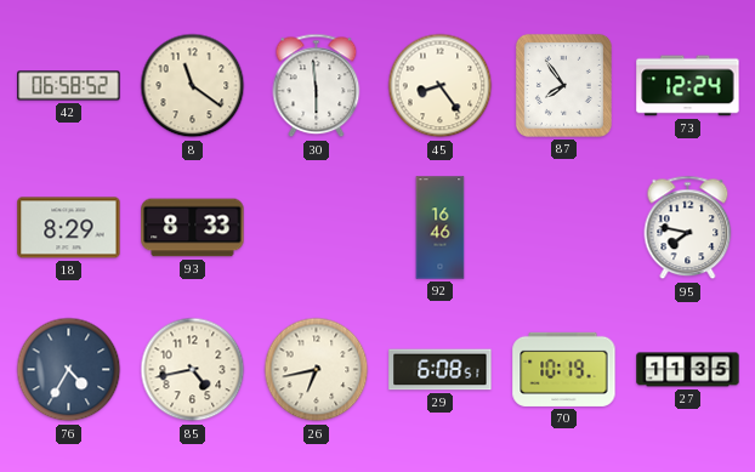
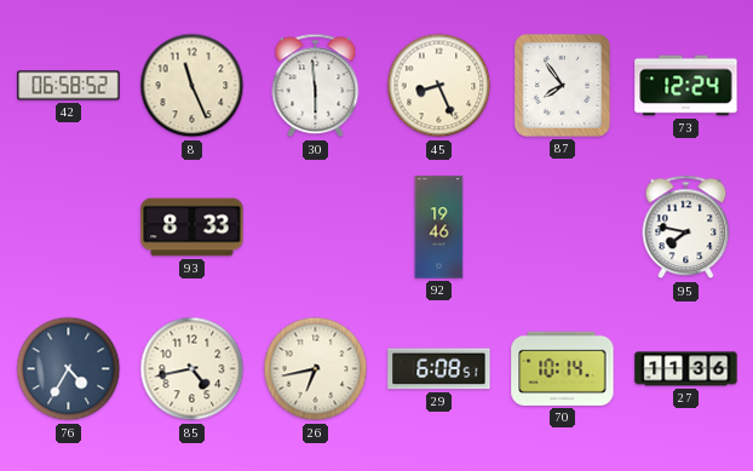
8: 11:21 -> 11:26 (192, 86)
45: 8:24 -> 8:26 (439, 86)
18: 8:29 -> none (69, 228)
92: 16:46 -> 19:46 (439, 228)
70: 10:19 -> 10:14 (563, 368)
27: 11:35 -> 11:36 (686, 369)
